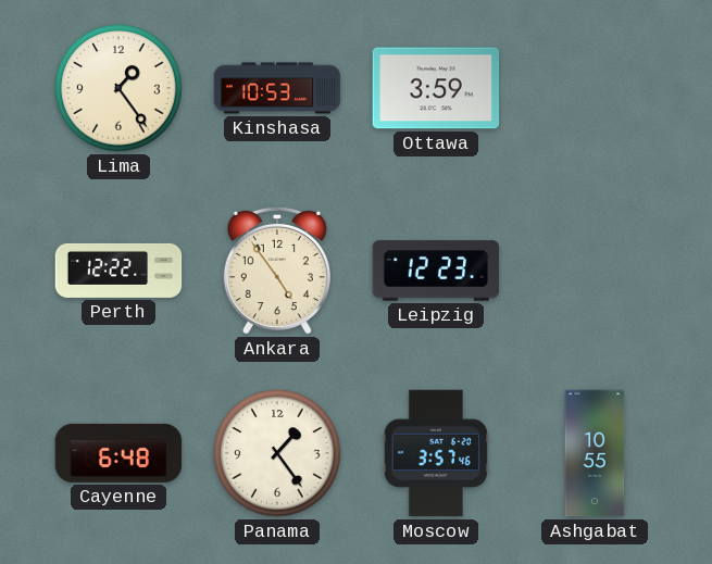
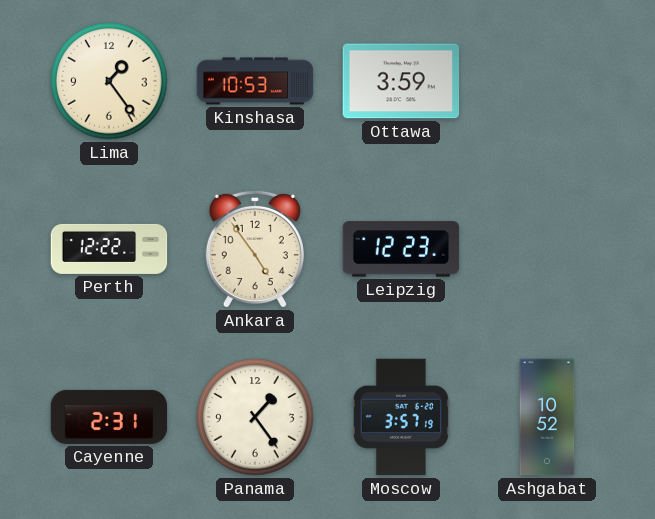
Cayenne: 6:48 -> 2:31 (109, 417)
Moscow: 3:57:46 -> 3:57:19 (401, 417)
Ashgabat: 10:55 -> 10:52 (547, 417)
